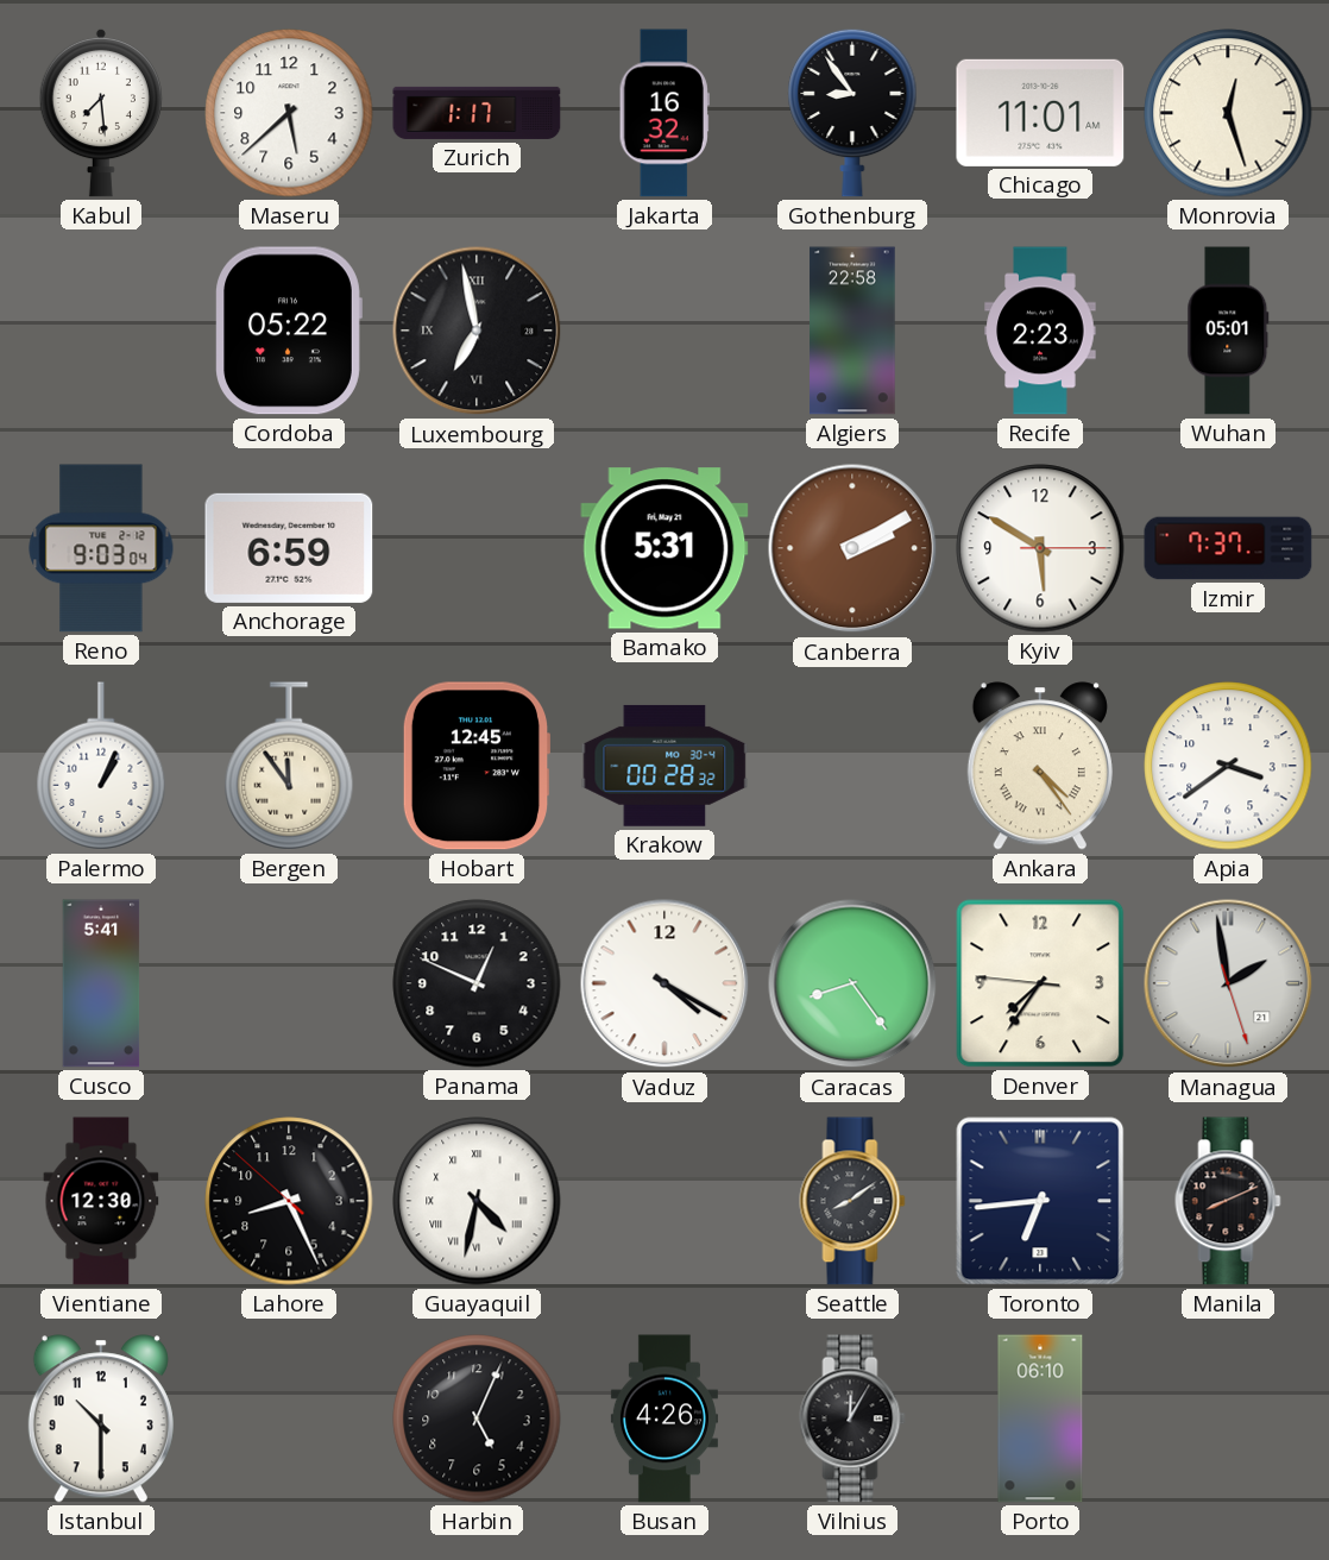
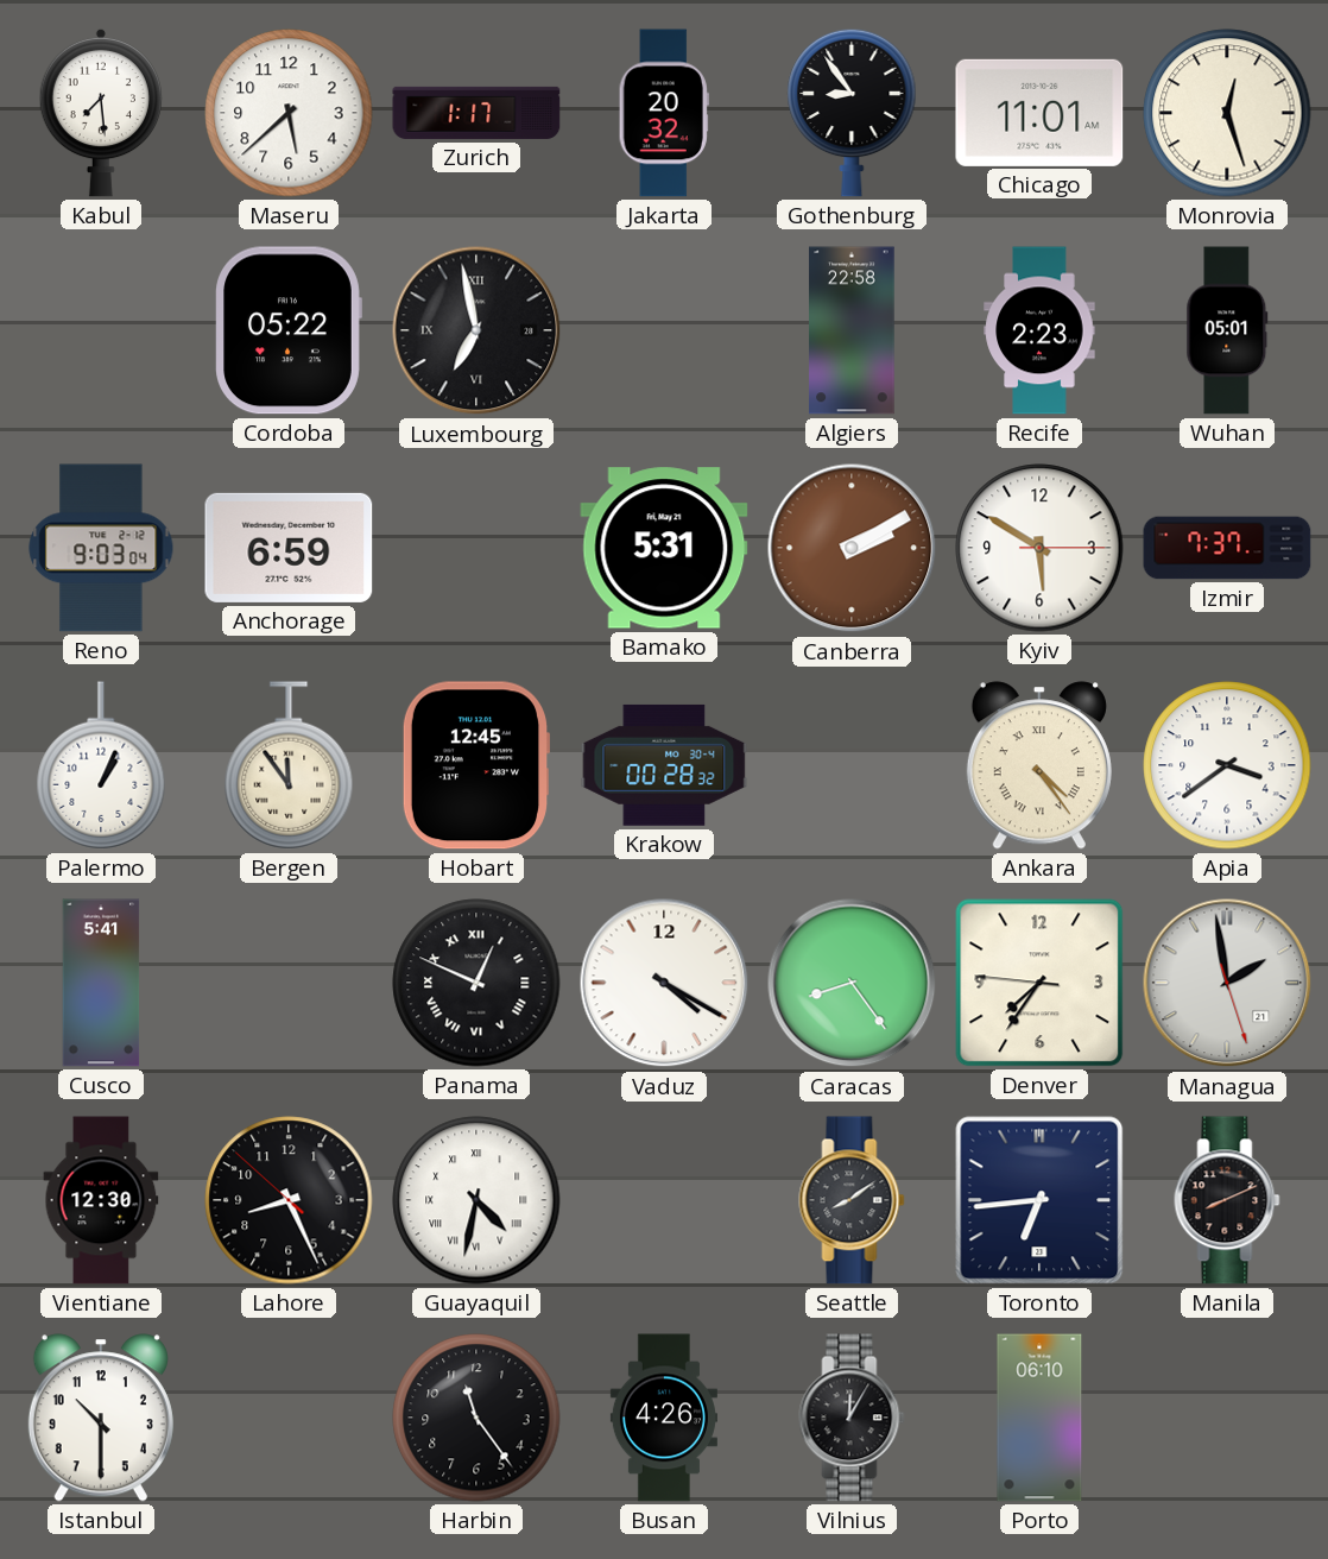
Jakarta: 16:32 -> 20:32 (664, 113)
Panama numerals: Arabic -> Roman (476, 983)
Harbin: 5:04 -> 11:24 (476, 1418)
